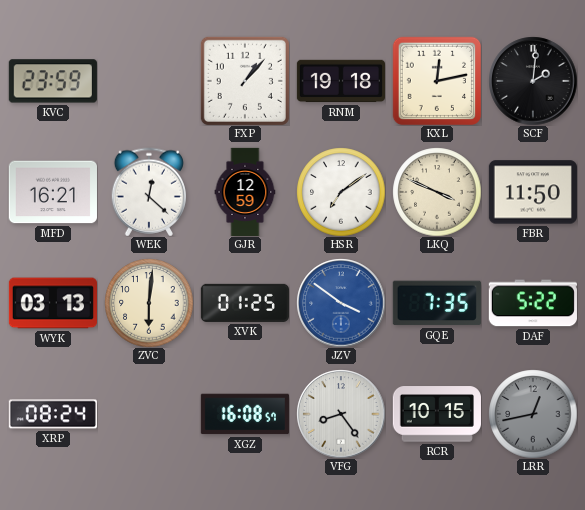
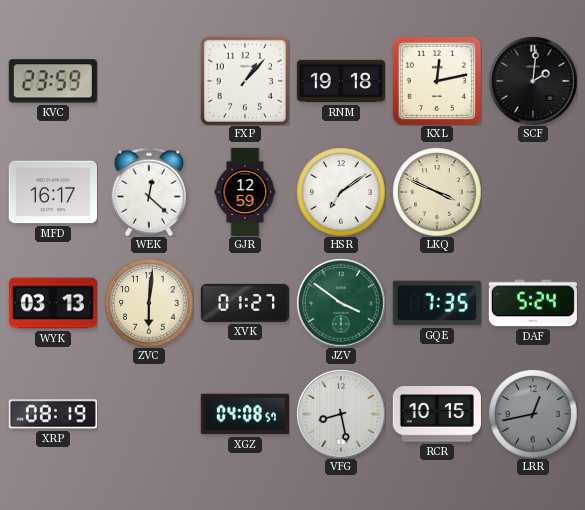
MFD: 16:21 -> 16:17 (53, 192)
FBR: 11:50 -> none (533, 192)
XVK: 01:25 -> 01:27 (245, 303)
JZV dial: blue -> green (341, 303)
DAF: 5:22 -> 5:24 (533, 303)
XRP: 08:24 -> 08:19 (53, 414)
XGZ: 16:08 -> 04:08 (245, 414)
VFG: 8:24 -> 8:28 (341, 414)
